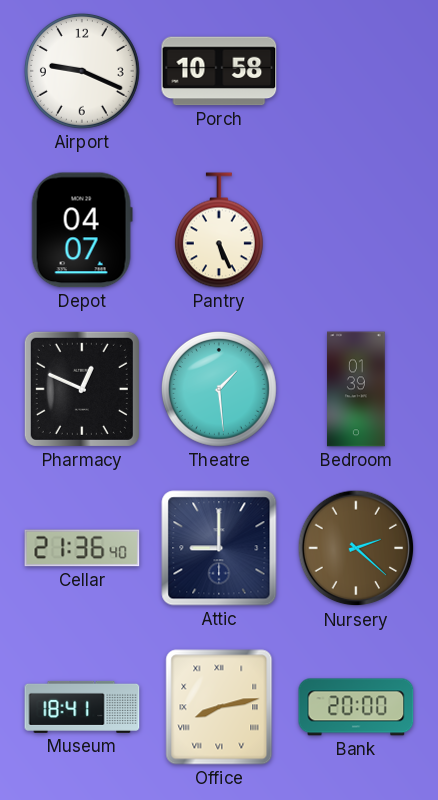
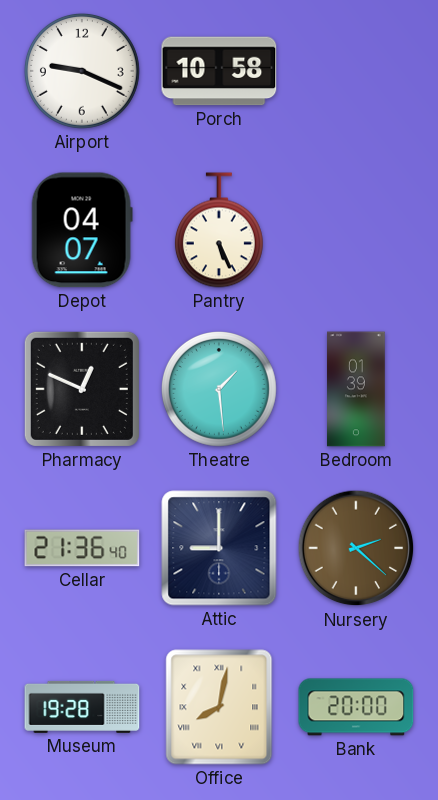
Museum: 18:41 -> 19:28 (82, 707)
Office: 8:13 -> 8:02 (219, 707)
